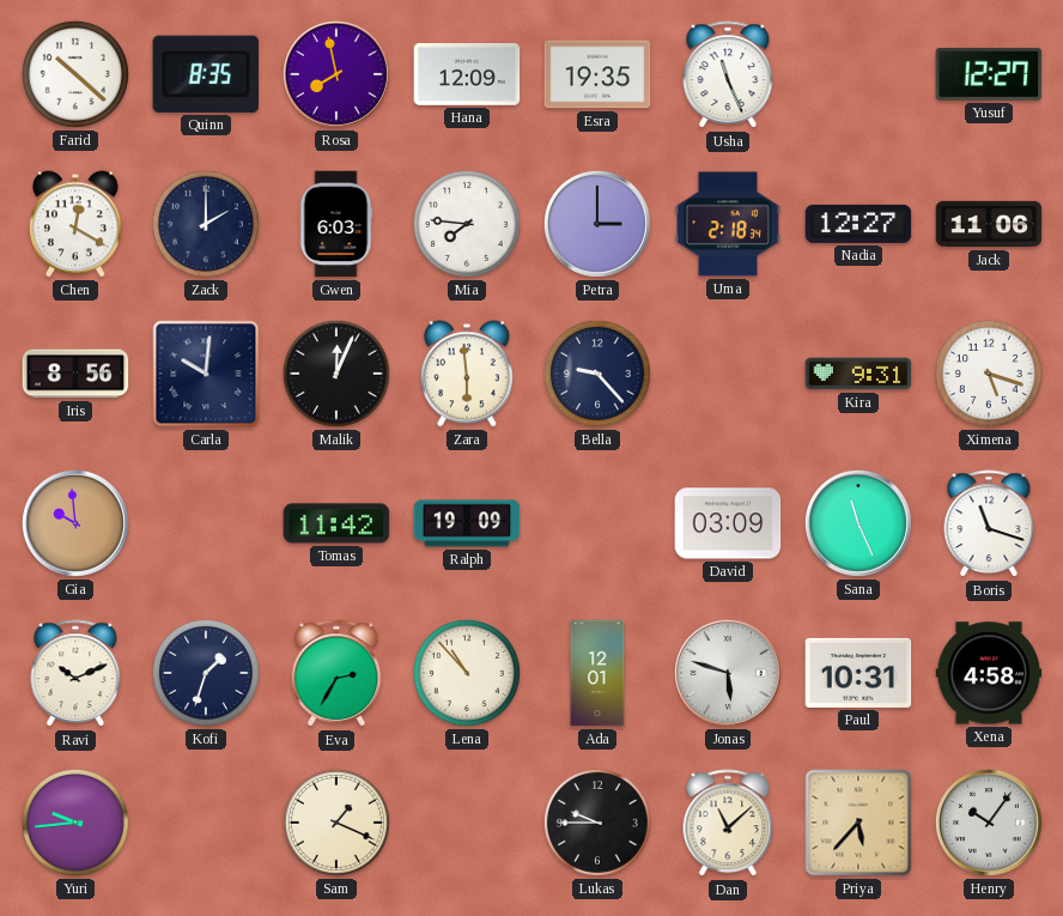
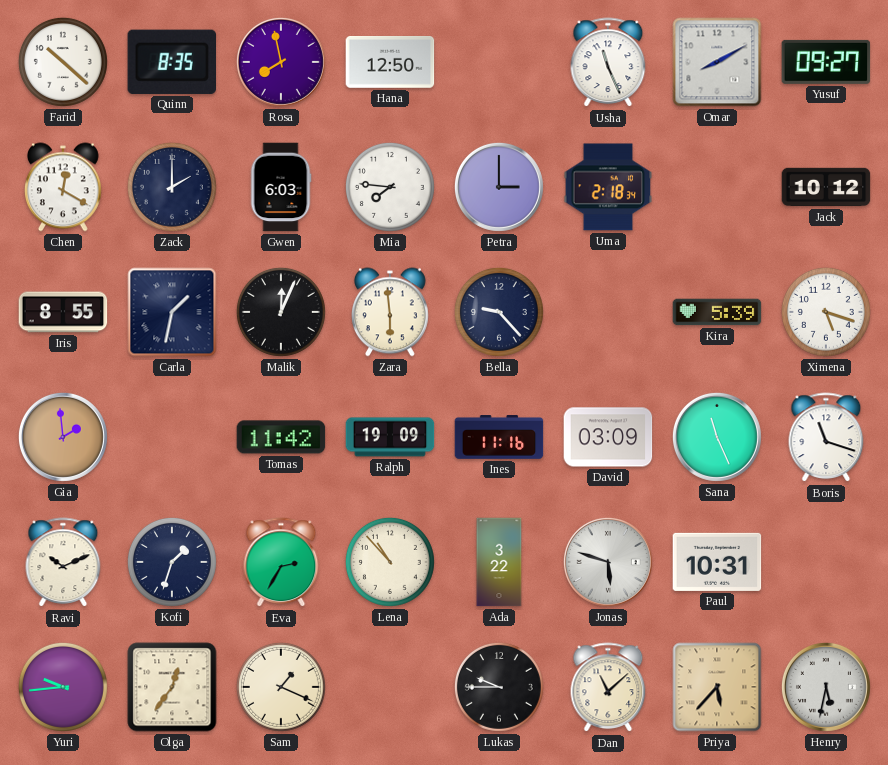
Hana: 12:09 -> 12:50 (390, 63)
Esra: 19:35 -> none (597, 74)
Omar: none -> 8:10 (717, 62)
Yusuf: 12:27 -> 09:27 (826, 62)
Nadia: 12:27 -> none (858, 224)
Jack: 11:06 -> 10:12 (826, 187)
Iris: 8:56 -> 8:55 (63, 312)
Carla: 10:01 -> 1:32 (172, 312)
Kira: 9:31 -> 5:39 (717, 312)
Gia: 9:59 -> 1:59 (63, 437)
Ines: none -> 11:16 (499, 437)
Ada: 12:01 -> 3:22 (499, 562)
Xena: 4:58 -> none (989, 673)
Olga: none -> 12:36 (172, 687)
Henry: 10:06 -> 5:32 (826, 687)
